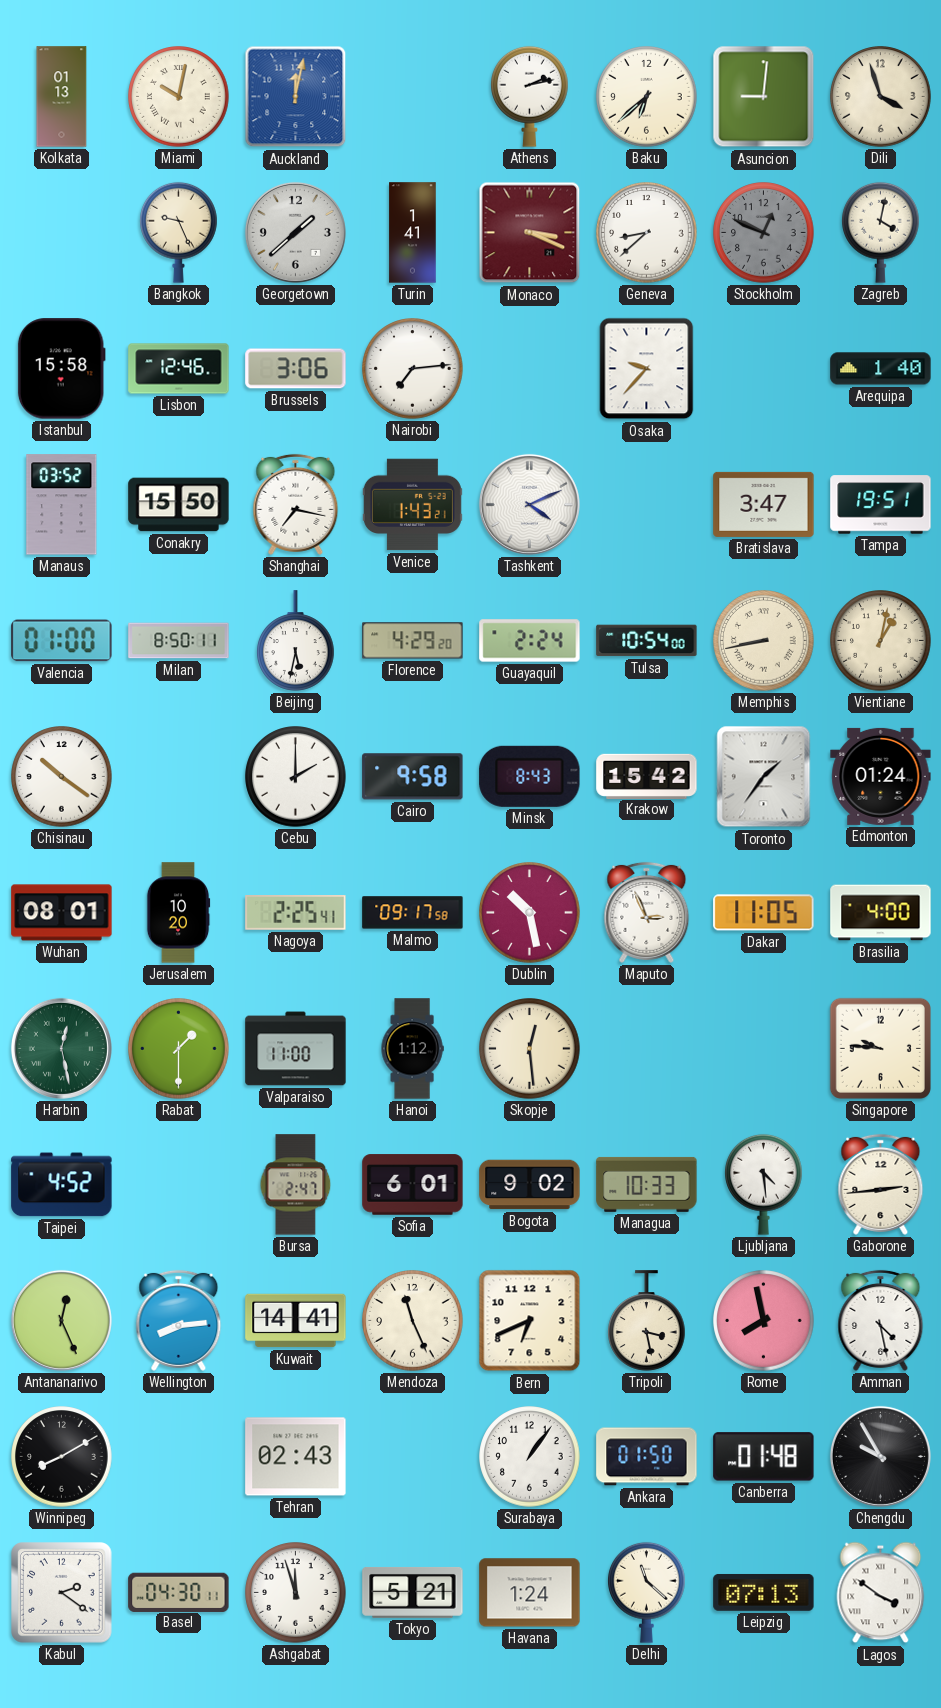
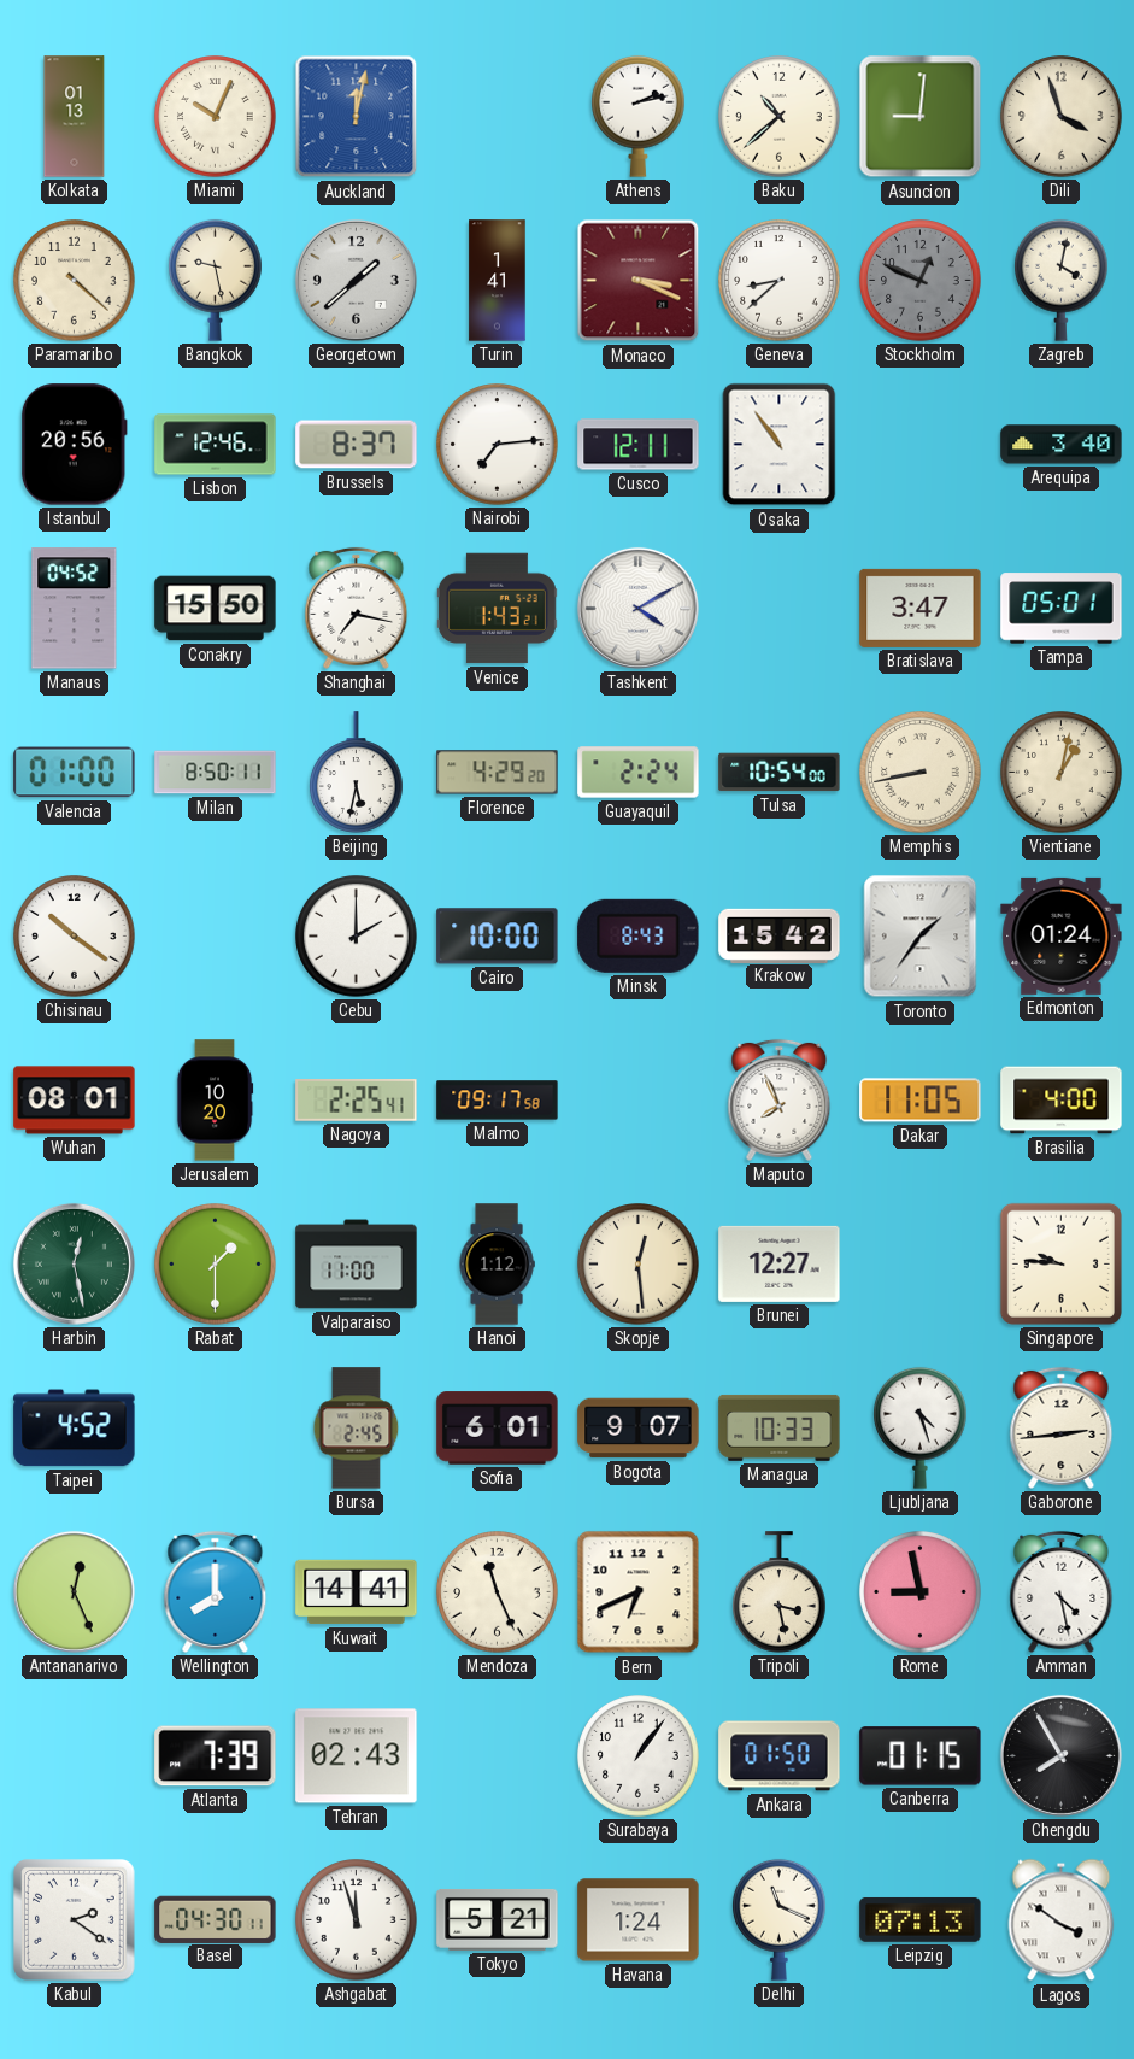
Miami: 10:02 -> 10:04 (216, 117)
Baku: 6:38 -> 10:38 (780, 117)
Paramaribo: none -> 4:22 (75, 281)
Bangkok: 9:26 -> 9:28 (216, 280)
Istanbul: 15:58 -> 20:56 (74, 445)
Brussels: 3:06 -> 8:37 (357, 445)
Cusco: none -> 12:11 (639, 445)
Osaka: 9:37 -> 10:54 (780, 445)
Arequipa: 1:40 -> 3:40 (1062, 445)
Manaus: 03:52 -> 04:52 (75, 609)
Tashkent: 4:11 -> 4:10 (637, 608)
Tampa: 19:51 -> 05:01 (1062, 609)
Cairo: 9:58 -> 10:00 (498, 937)
Dublin: 10:28 -> none (530, 913)
Maputo: 2:56 -> 7:56 (780, 1099)
Brunei: none -> 12:27 (780, 1263)
Bursa: 2:47 -> 2:45 (357, 1429)
Bogota: 9:02 -> 9:07 (639, 1429)
Ljubljana: 4:29 -> 4:27 (921, 1427)
Wellington: 8:14 -> 8:00 (216, 1591)
Rome: 7:58 -> 8:58 (921, 1592)
Winnipeg: 8:10 -> none (62, 1457)
Atlanta: none -> 7:39 (216, 1756)
Canberra: 01:48 -> 01:15 (921, 1756)
Chengdu: 9:55 -> 7:55 (1060, 1755)
Delhi: 11:22 -> 11:19 (780, 1919)
